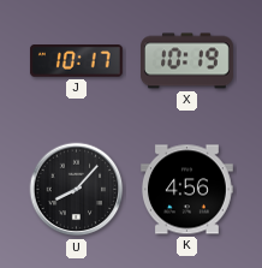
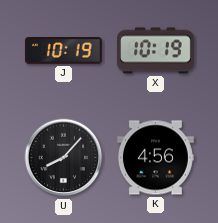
J: 10:17 -> 10:19 (63, 51)
